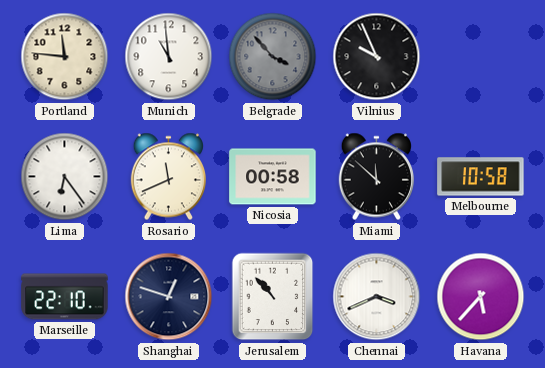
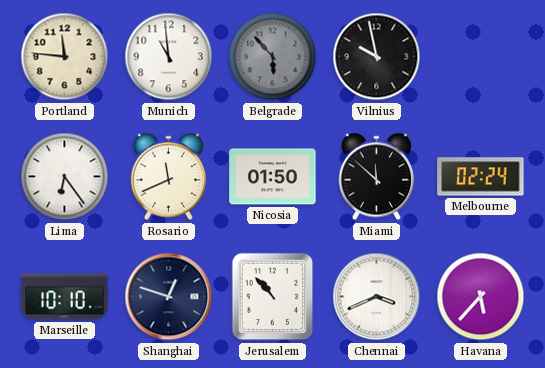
Belgrade: 3:53 -> 5:53 (273, 57)
Vilnius: 9:56 -> 9:58 (377, 57)
Nicosia: 00:58 -> 01:50 (273, 177)
Melbourne: 10:58 -> 02:24 (481, 177)
Marseille: 22:10 -> 10:10 (65, 297)
